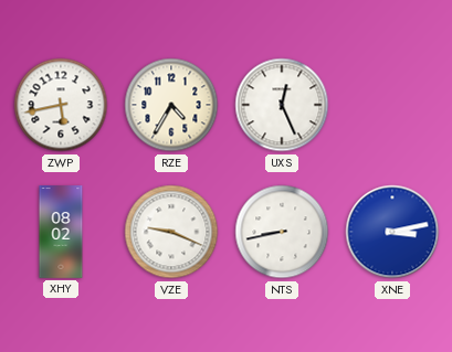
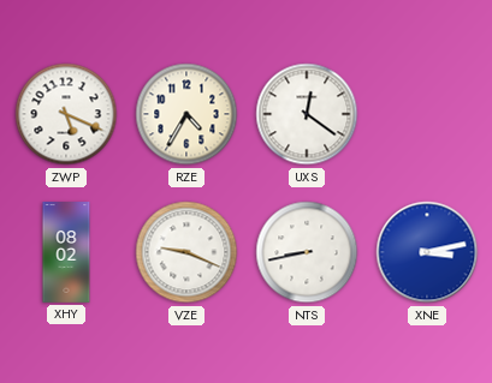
ZWP: 5:43 -> 5:19 (66, 114)
UXS: 12:26 -> 12:21 (307, 114)
